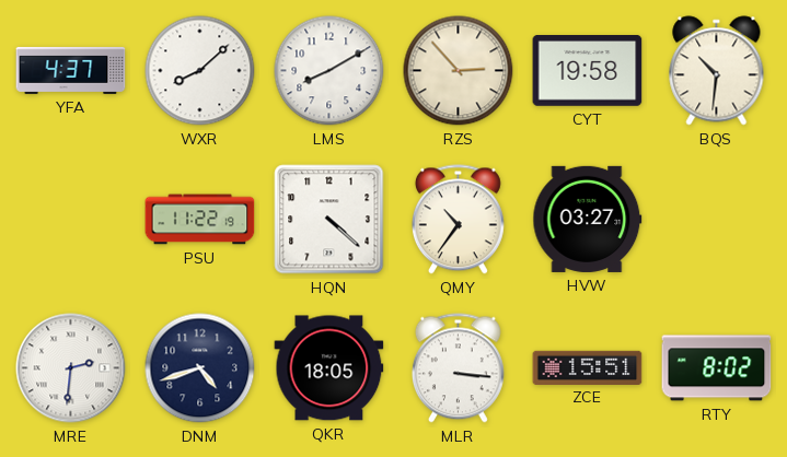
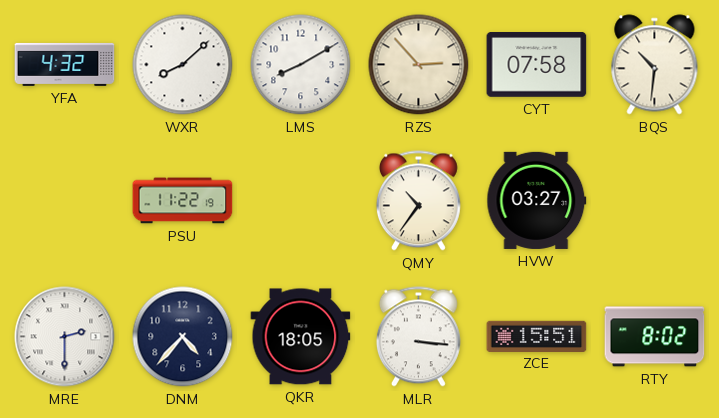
YFA: 4:37 -> 4:32 (65, 64)
CYT: 19:58 -> 07:58 (537, 65)
HQN: 4:22 -> none (329, 220)
MRE: 2:31 -> 2:30 (65, 337)
DNM: 4:42 -> 4:37 (183, 337)
